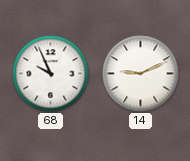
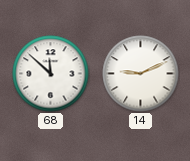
68: 9:56 -> 11:52 (51, 74)
